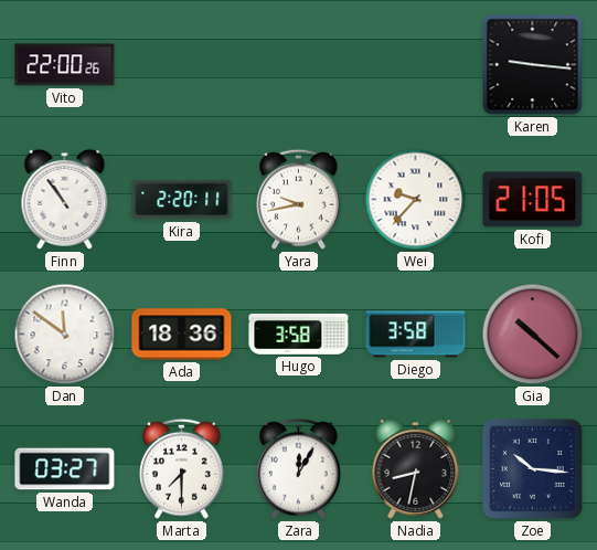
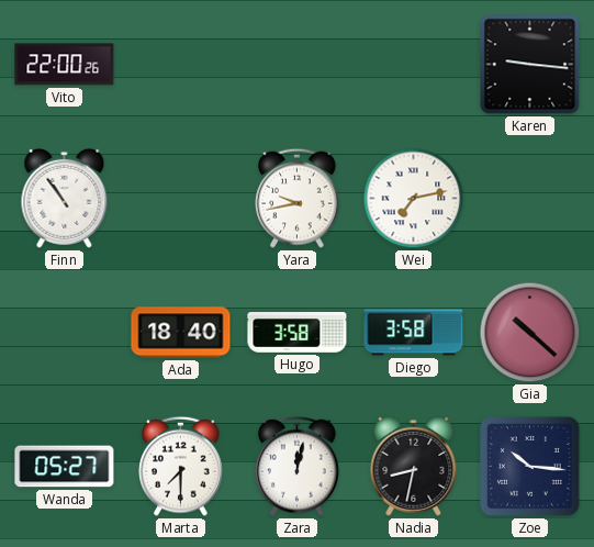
Kira: 2:20 -> none (182, 200)
Wei: 9:37 -> 7:13 (414, 199)
Kofi: 21:05 -> none (533, 200)
Dan: 11:51 -> none (65, 335)
Ada: 18:36 -> 18:40 (181, 333)
Wanda: 03:27 -> 05:27 (65, 467)
Zara: 12:05 -> 12:02 (298, 466)
